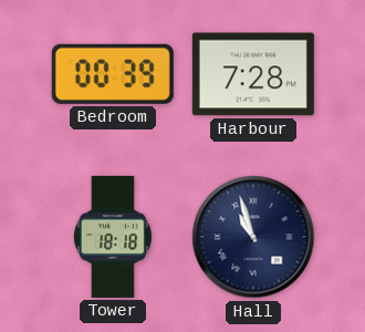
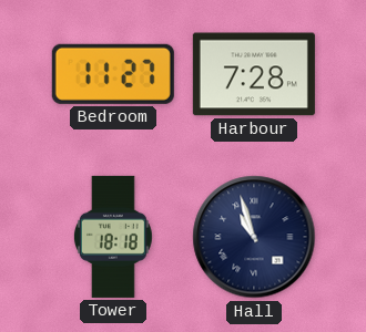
Bedroom: 00:39 -> 11:27 (113, 74)
